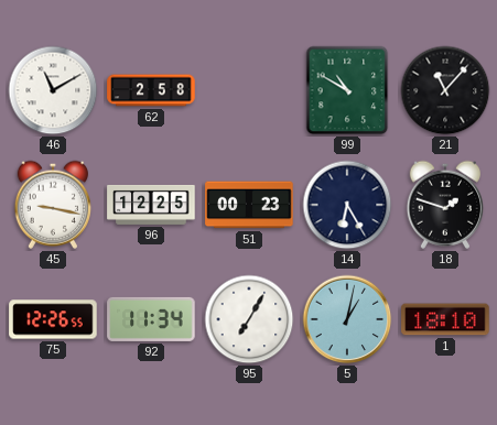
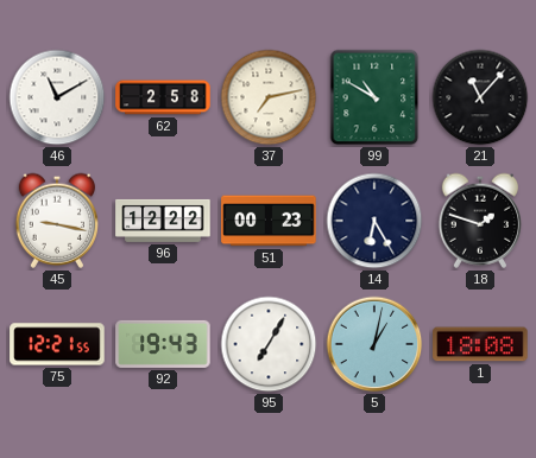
37: none -> 7:13 (269, 97)
96: 12:25 -> 12:22 (163, 221)
75: 12:26 -> 12:21 (57, 344)
92: 11:34 -> 19:43 (163, 344)
1: 18:10 -> 18:08 (480, 344)
